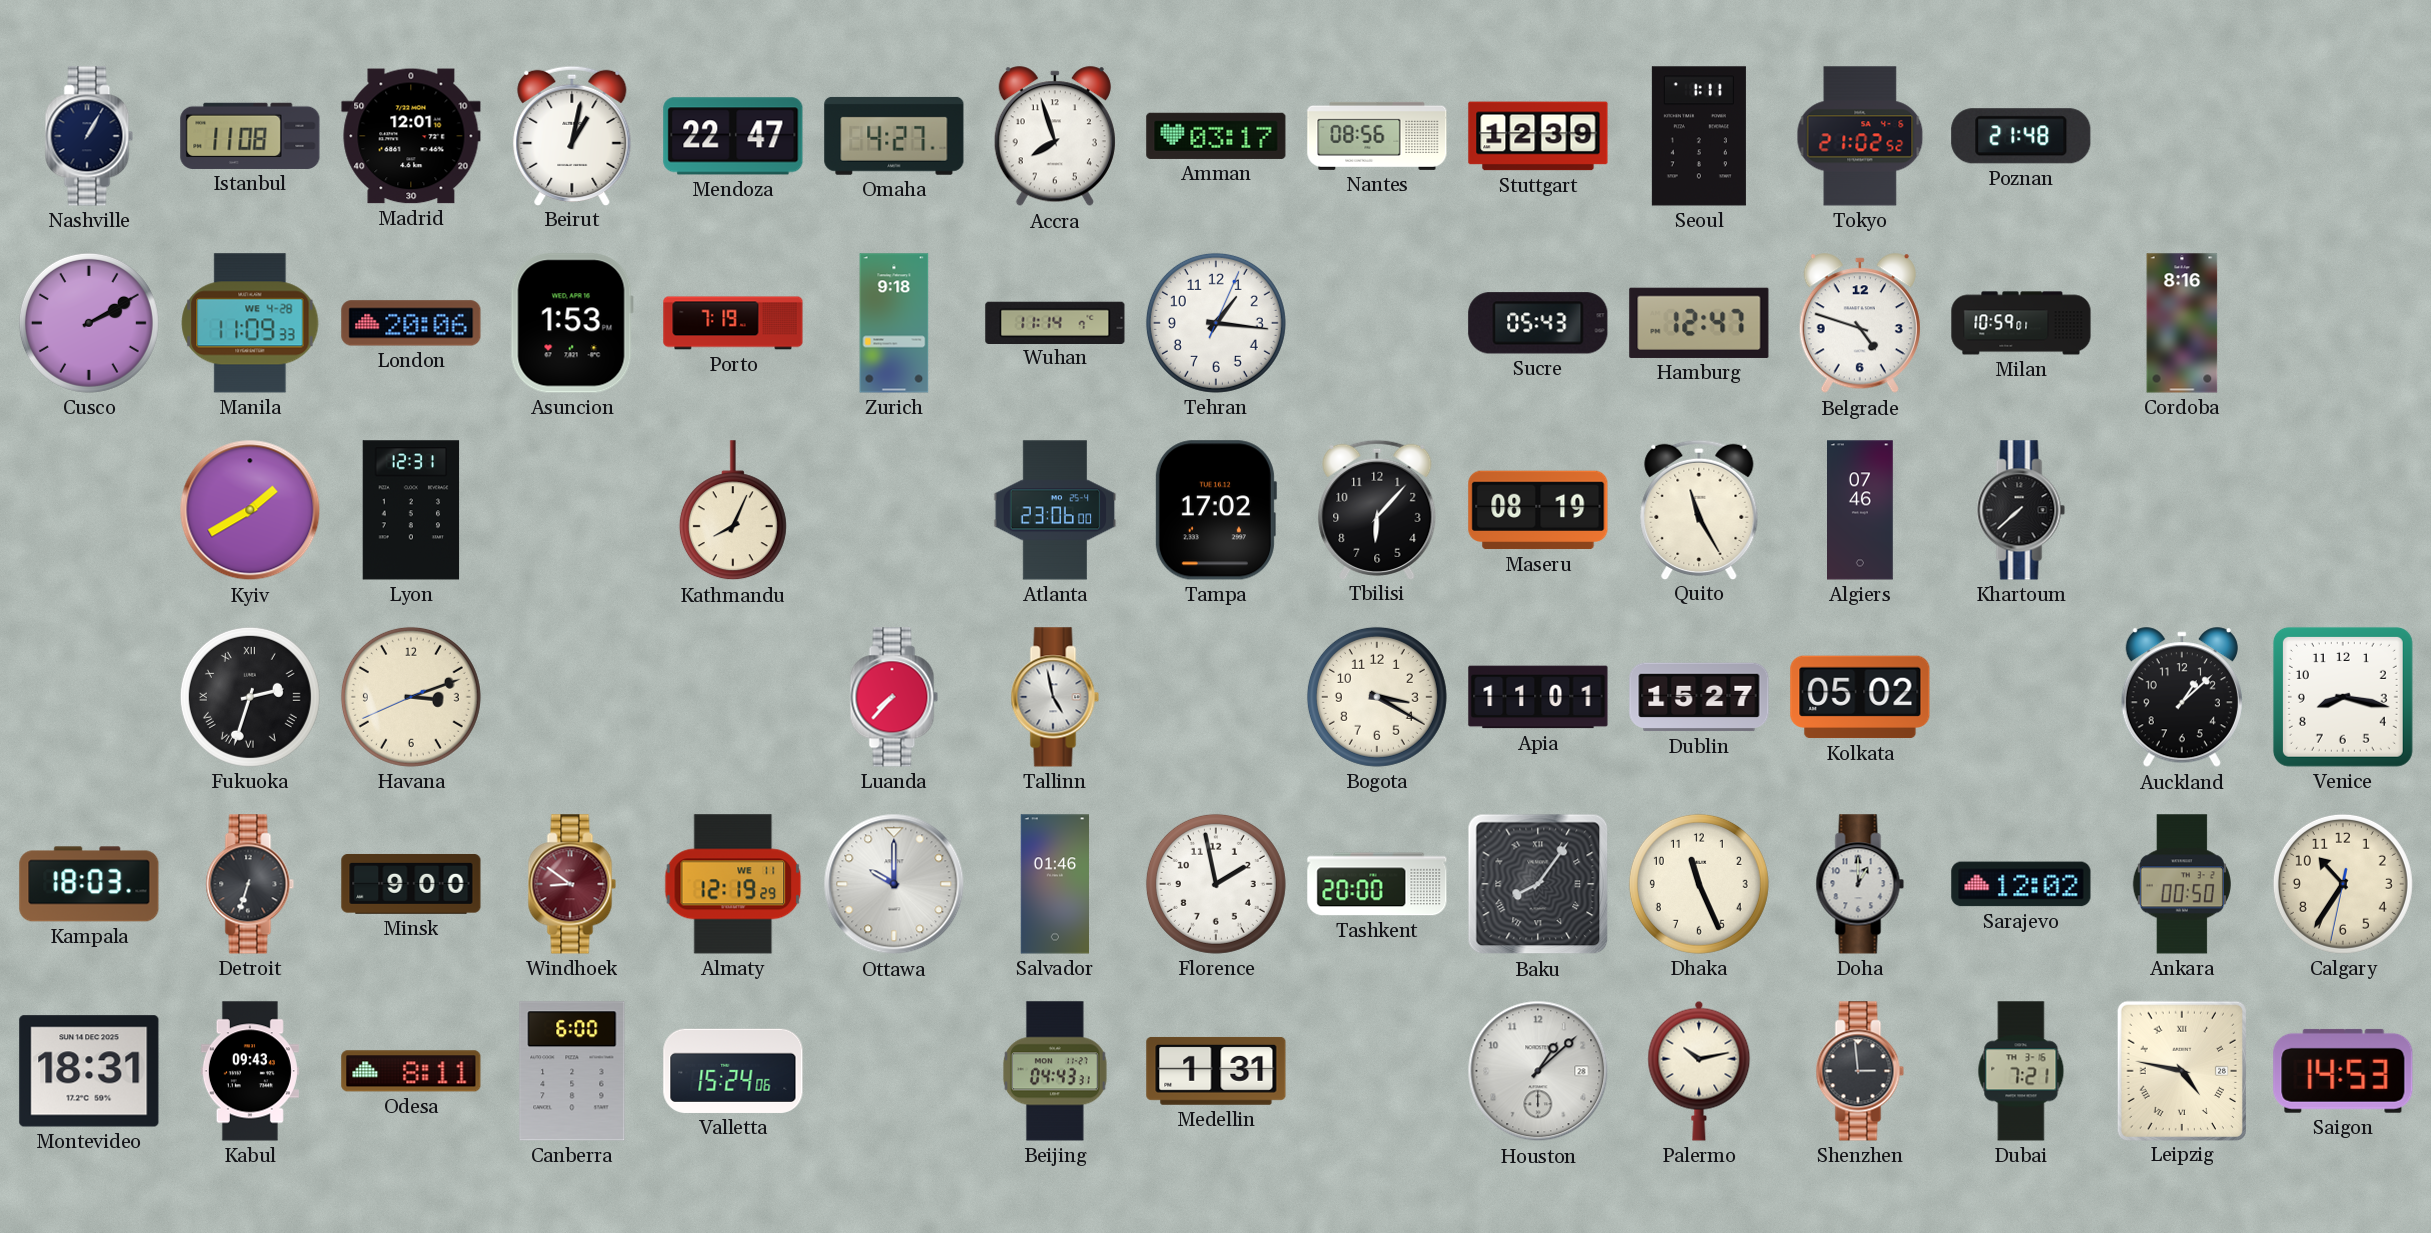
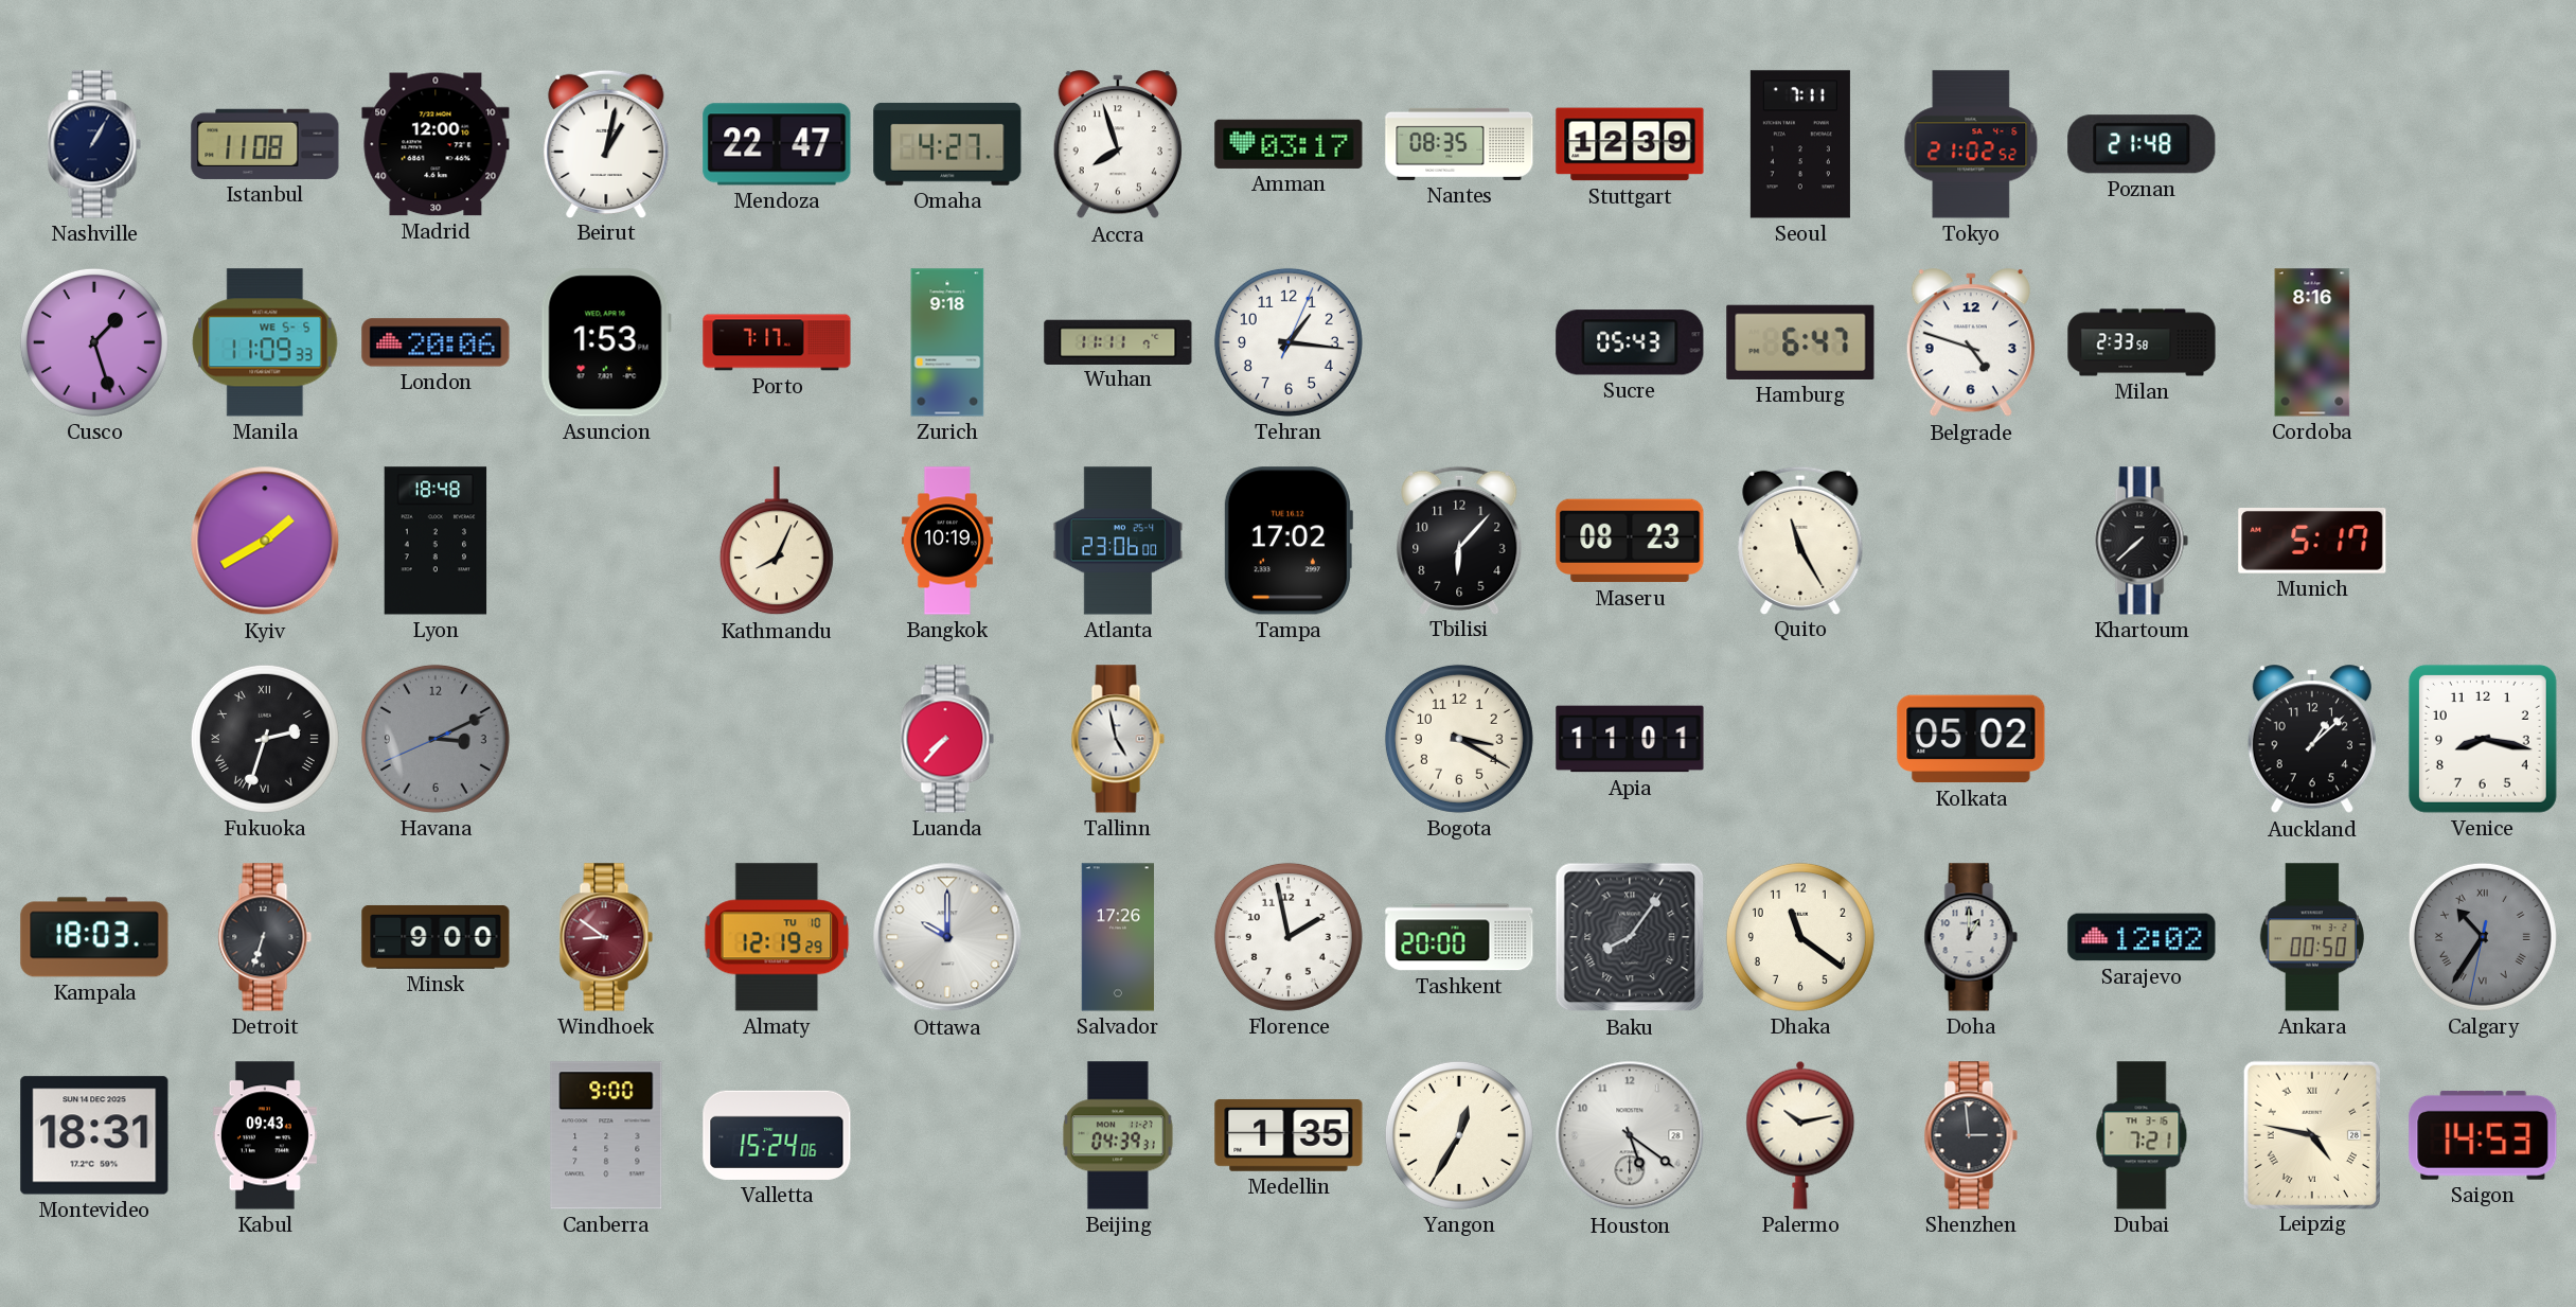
Madrid: 12:01 -> 12:00 (436, 144)
Nantes: 08:56 -> 08:35 (1459, 144)
Seoul: 1:11 -> 7:11 (1800, 144)
Cusco: 2:10 -> 1:27 (94, 342)
Manila date: WE 4-28 -> WE 5-5 (265, 342)
Porto: 7:19 -> 7:17 (777, 342)
Wuhan: 11:14 -> 11:11 (1118, 341)
Hamburg: 12:47 -> 6:47 (1800, 342)
Milan: 10:59 -> 2:33 (2142, 342)
Lyon: 12:31 -> 18:48 (436, 541)
Bangkok: none -> 10:19 (947, 541)
Maseru: 08:19 -> 08:23 (1630, 541)
Algiers: 07:46 -> none (1861, 510)
Munich: none -> 5:17 (2312, 542)
Havana: 3:11 -> 3:10 (436, 739)
Havana dial: cream -> grey (436, 739)
Dublin: 15:27 -> none (1699, 697)
Almaty date: WE 11 -> TU 10 (777, 937)
Salvador: 01:46 -> 17:26 (1117, 937)
Dhaka: 11:26 -> 11:21 (1800, 937)
Calgary dial: cream -> grey (2483, 937)
Calgary numerals: Arabic -> Roman (2483, 937)
Odesa: 8:11 -> none (411, 1071)
Canberra: 6:00 -> 9:00 (606, 1135)
Beijing: 04:43 -> 04:39 (1118, 1135)
Medellin: 1:31 -> 1:35 (1289, 1135)
Yangon: none -> 12:35 (1459, 1135)
Houston: 1:08 -> 5:21 (1630, 1135)
